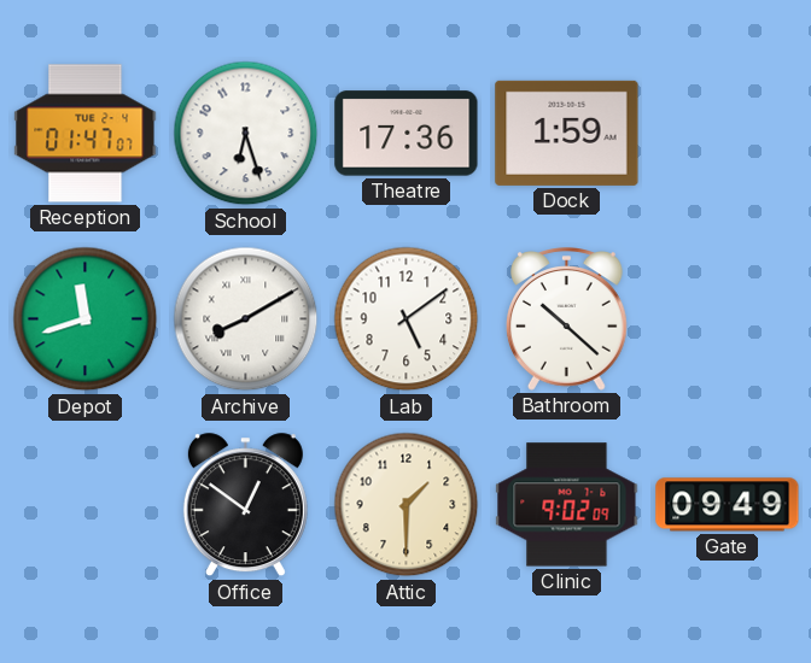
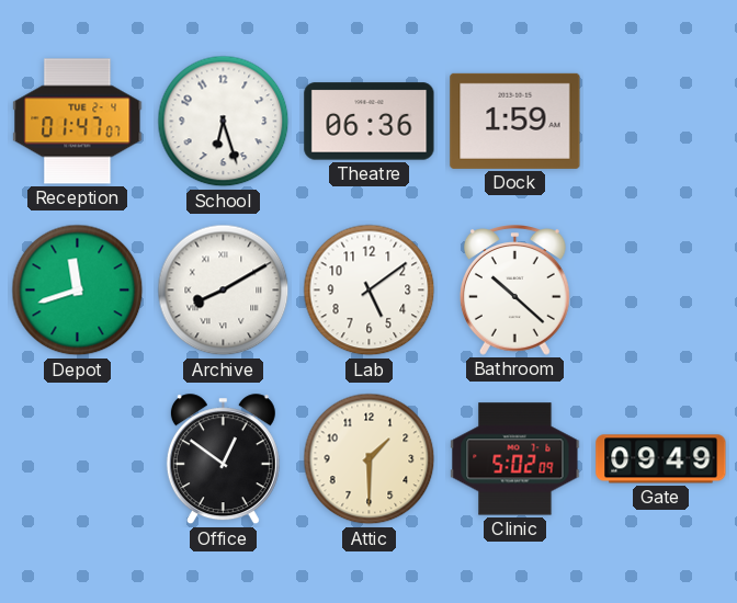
Theatre: 17:36 -> 06:36 (370, 122)
Clinic: 9:02 -> 5:02 (515, 459)
